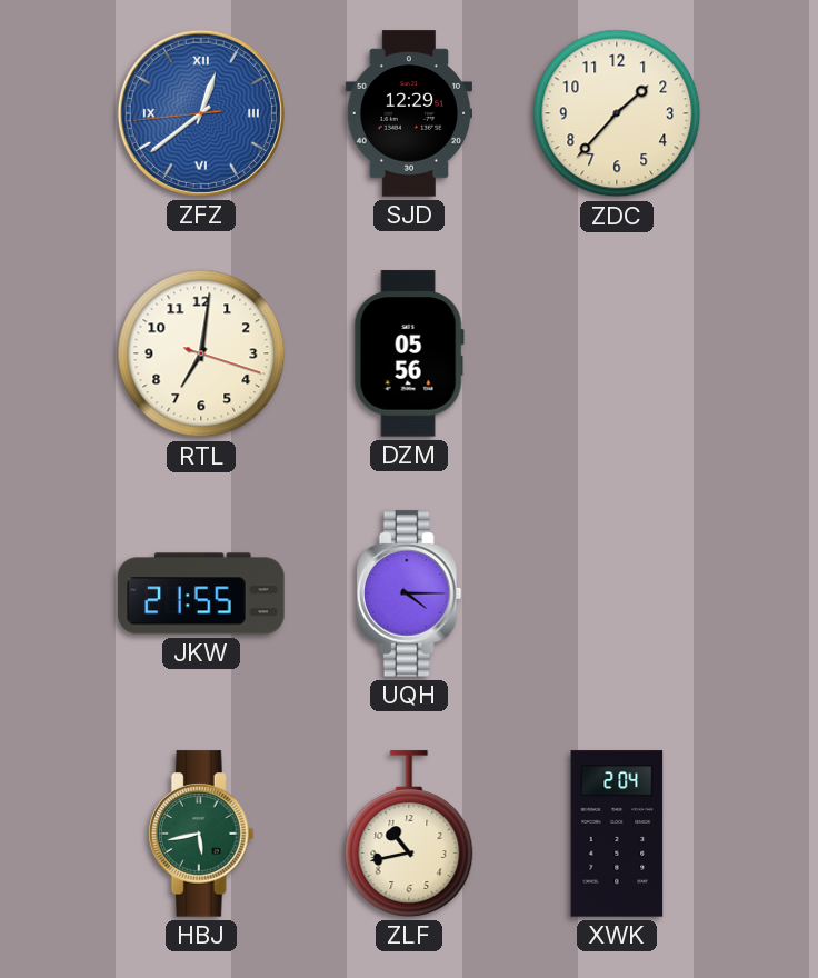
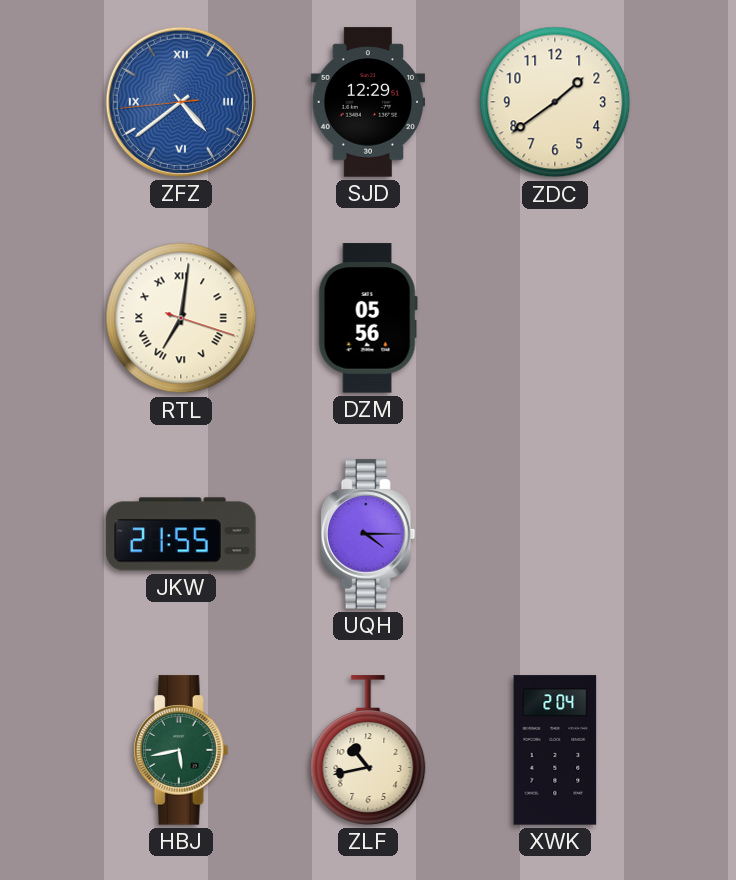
ZFZ: 12:38 -> 4:38 (181, 102)
ZDC: 1:37 -> 1:39 (555, 102)
RTL numerals: Arabic -> Roman (181, 318)
